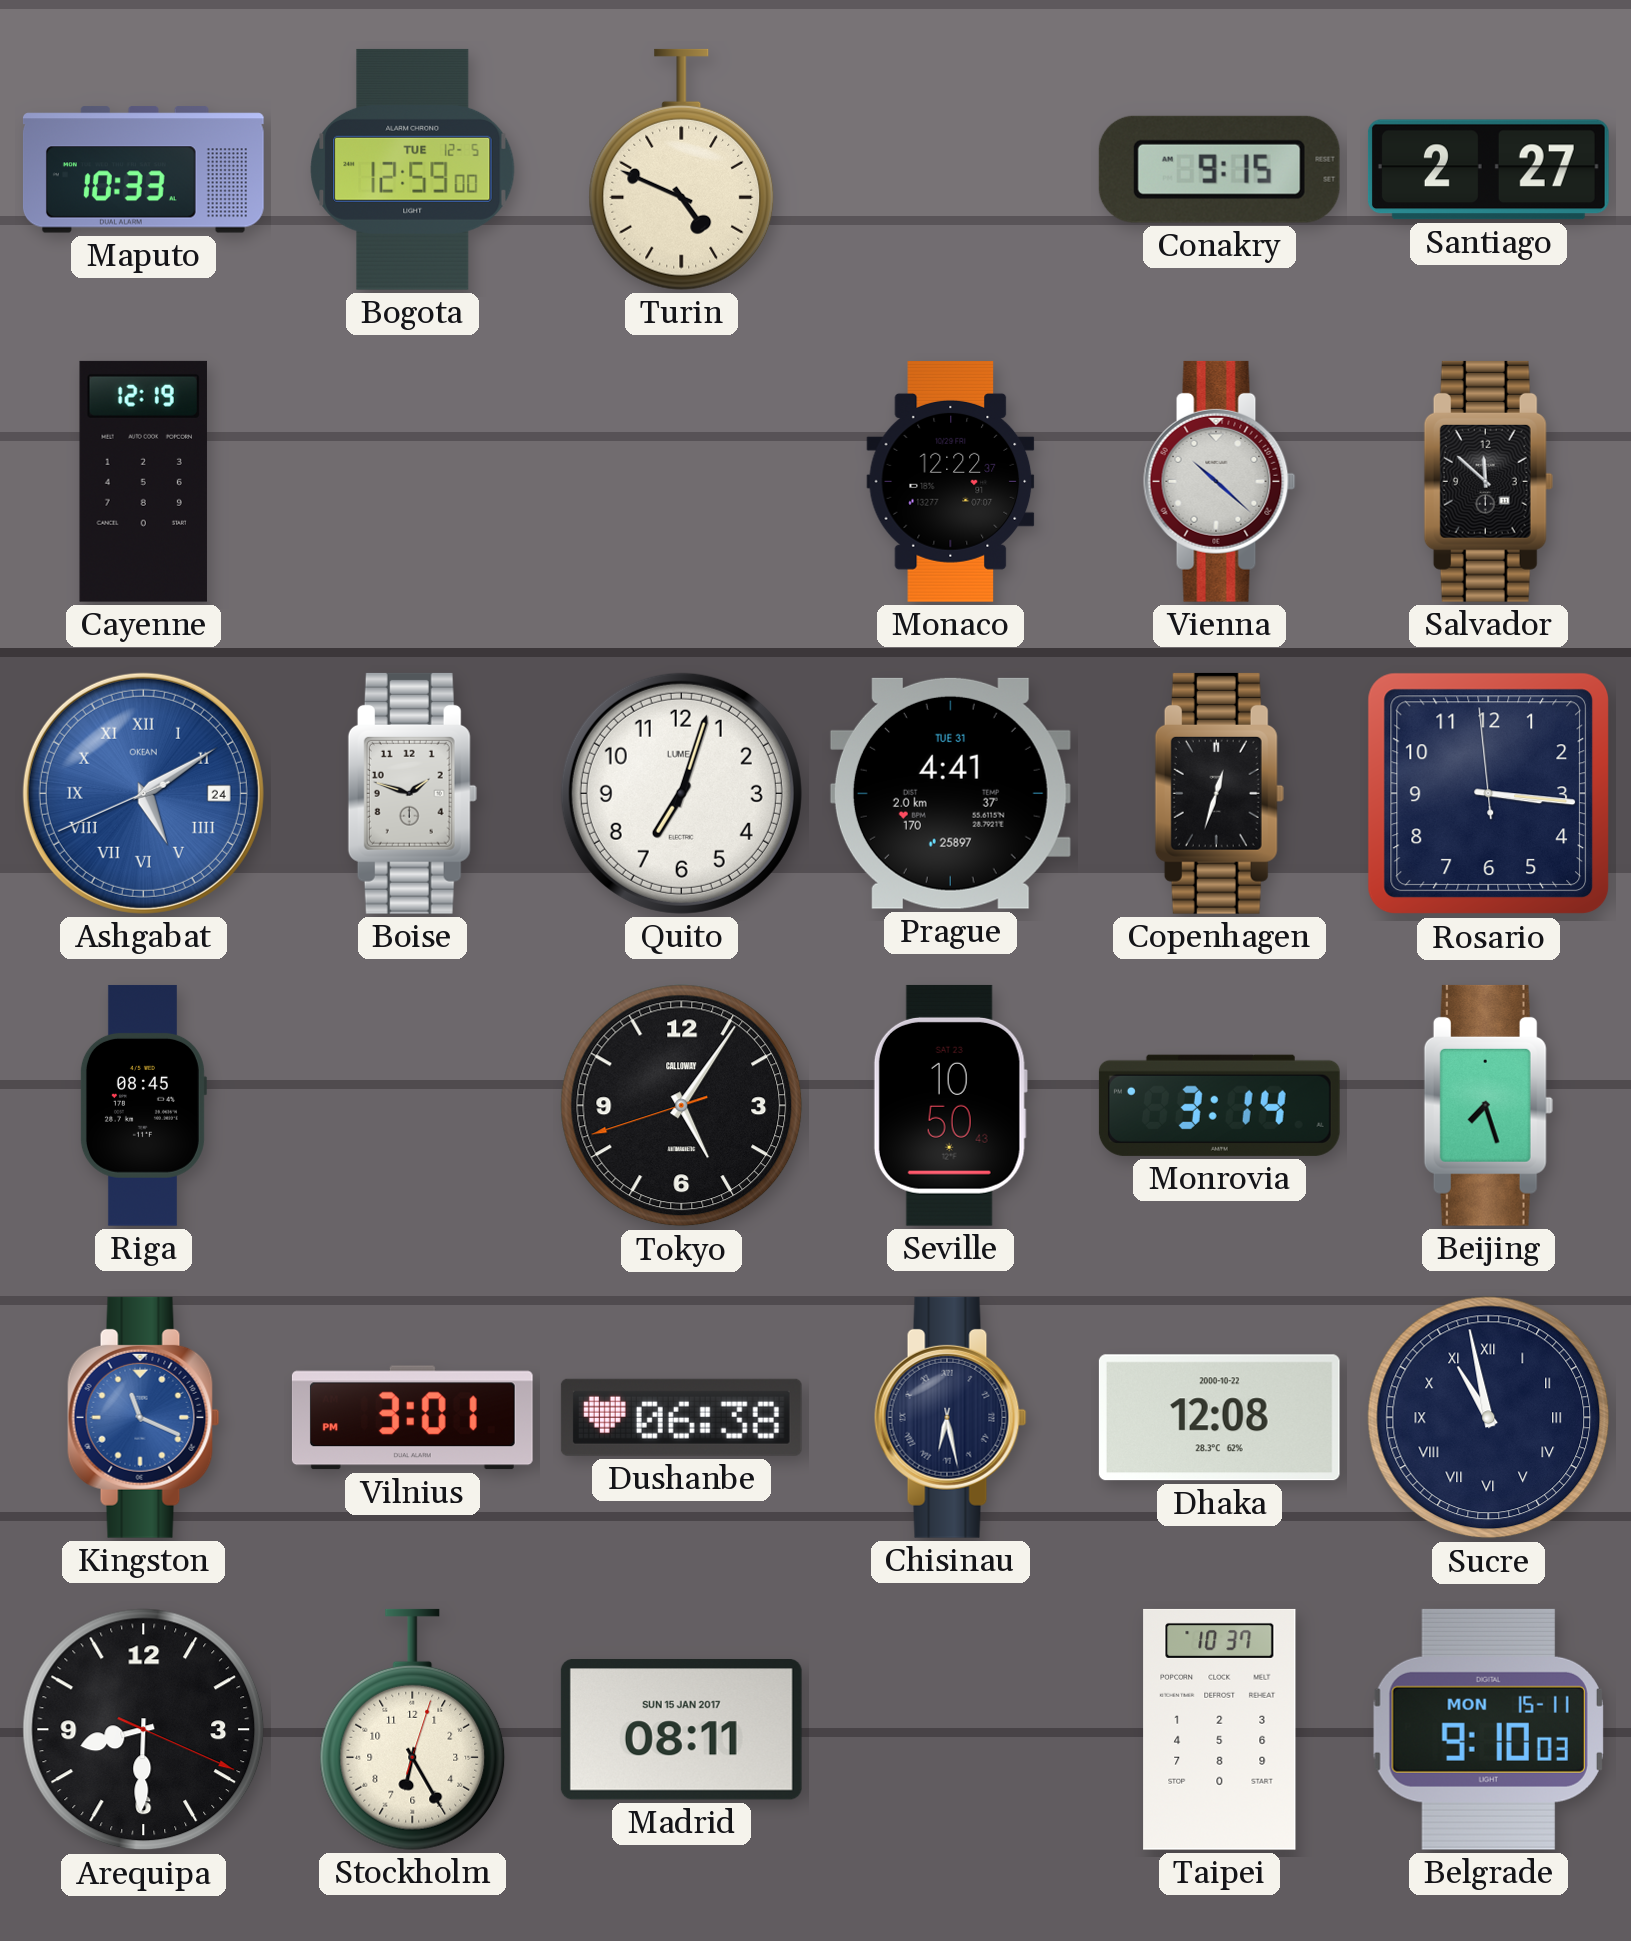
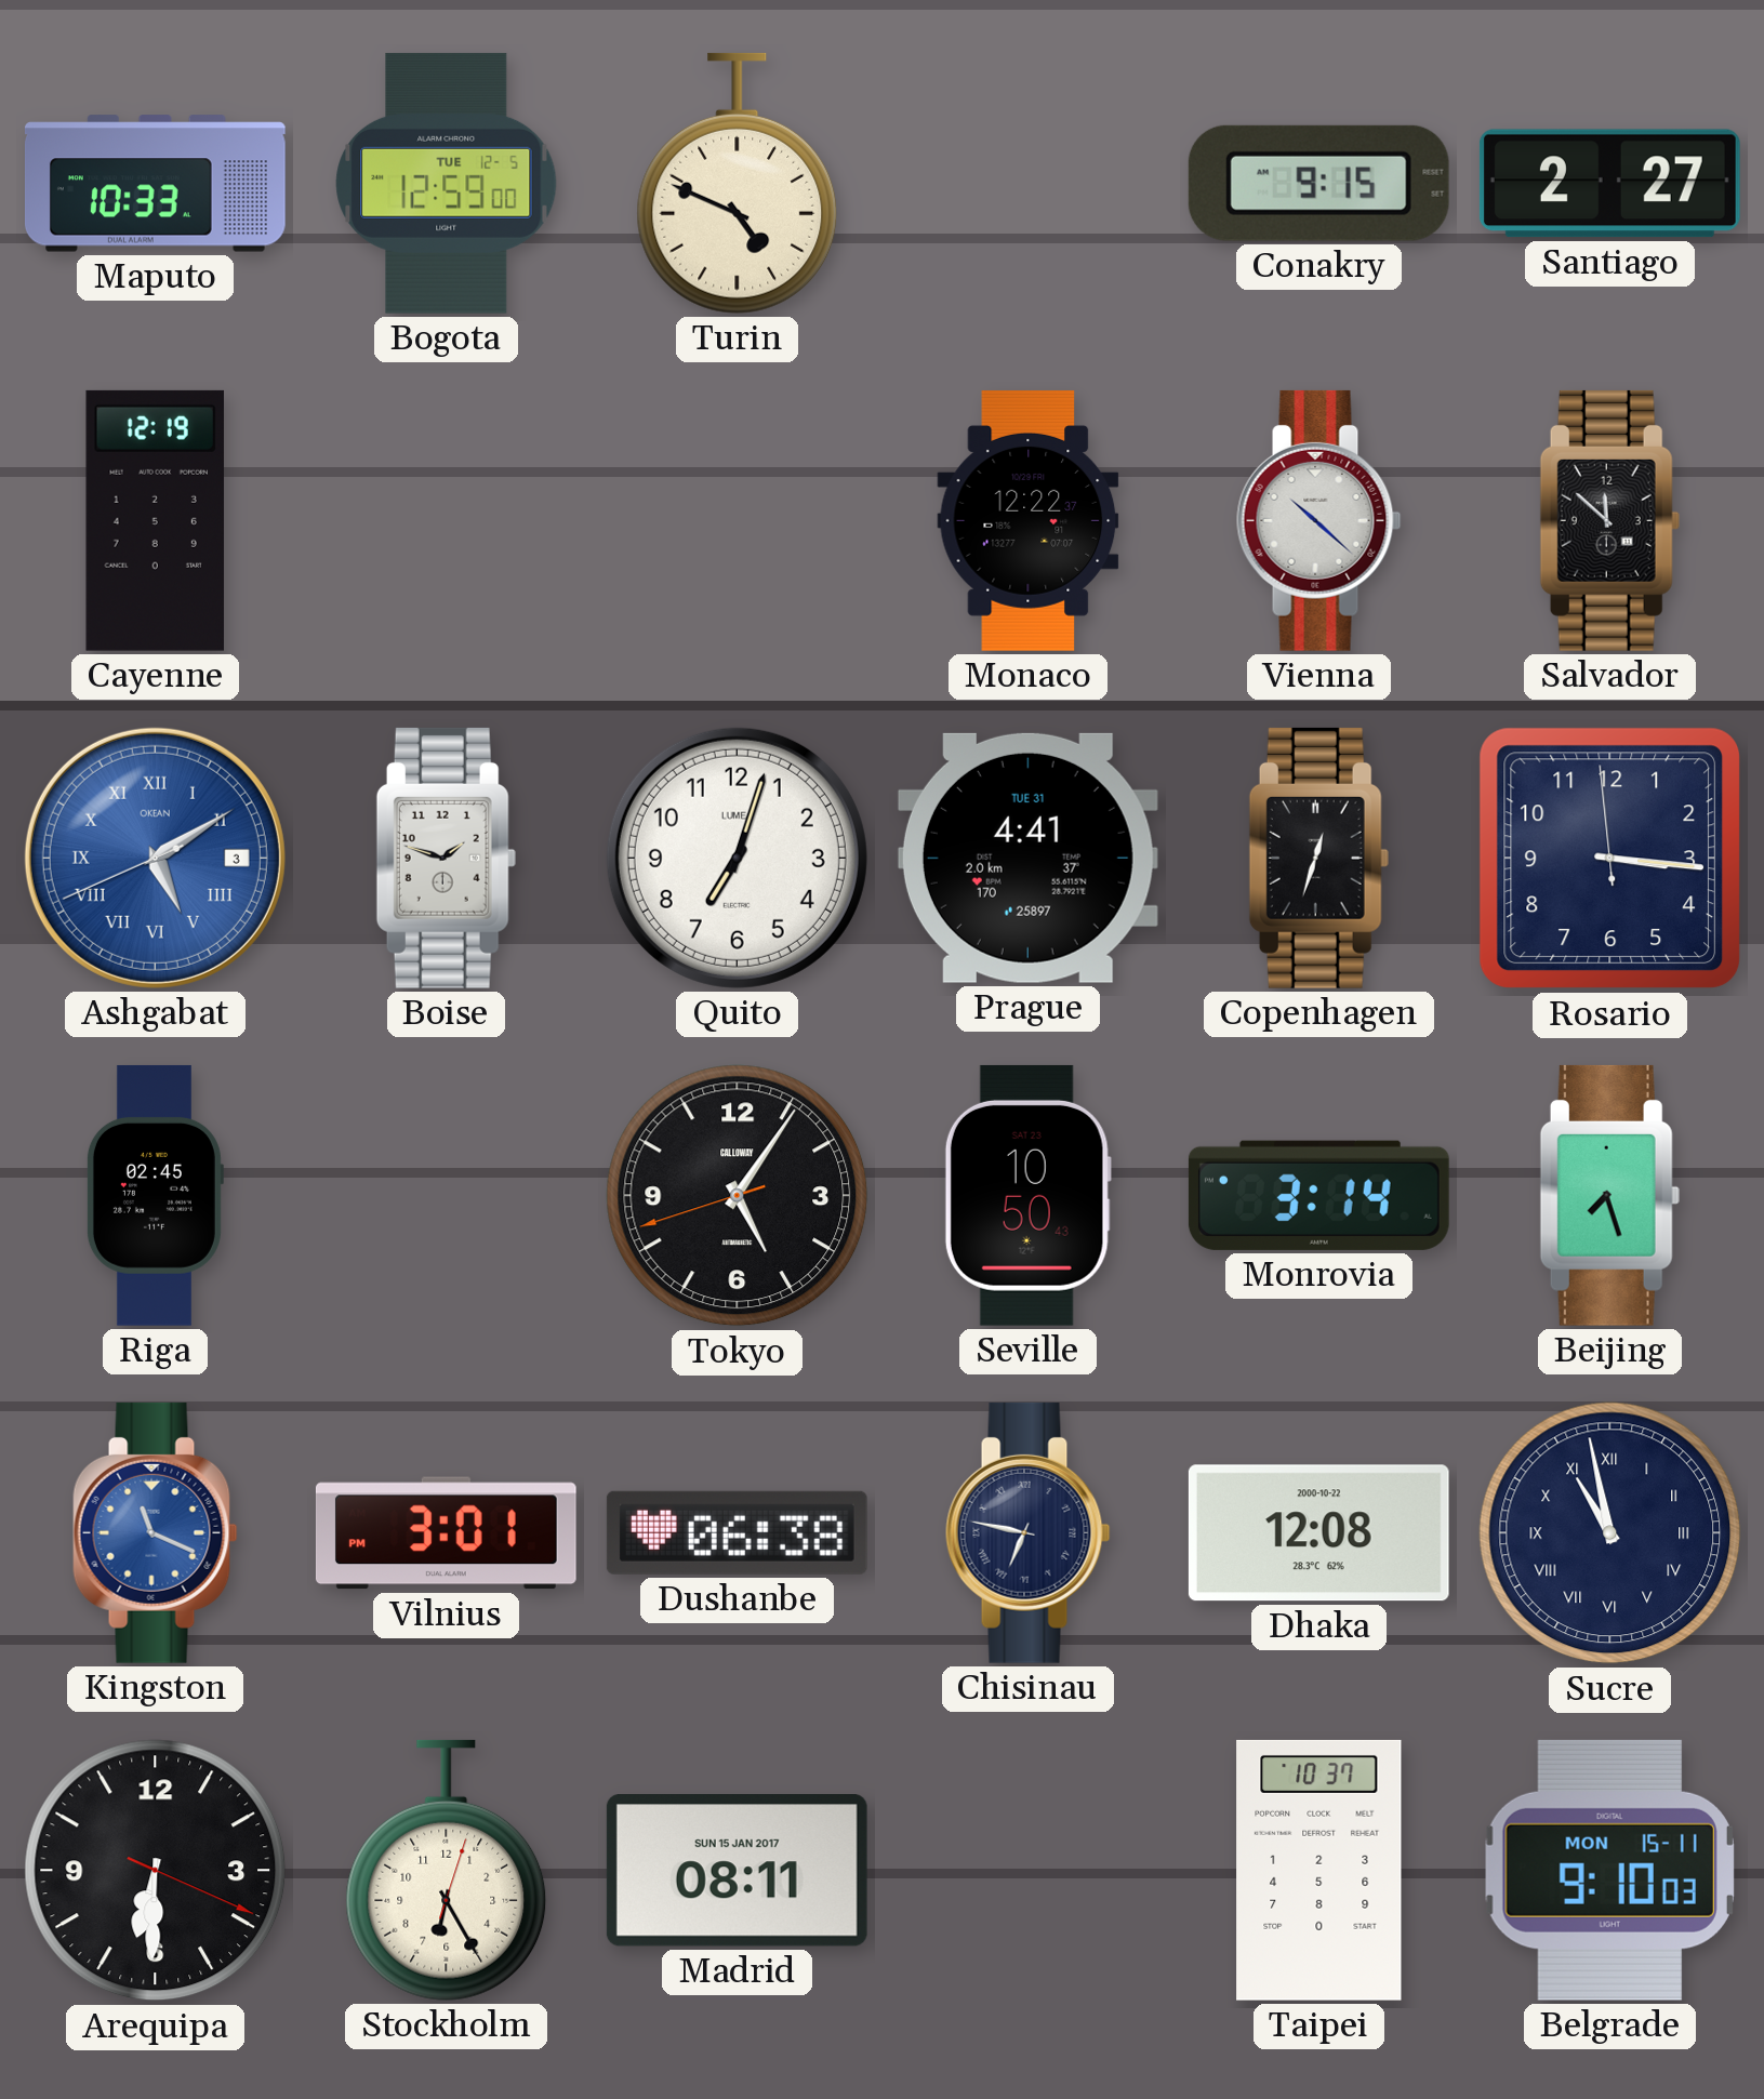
Ashgabat date: 24 -> 3 (155, 858)
Riga: 08:45 -> 02:45 (155, 1195)
Chisinau: 6:28 -> 6:47 (1029, 1532)
Arequipa: 8:30 -> 6:30 (156, 1871)
